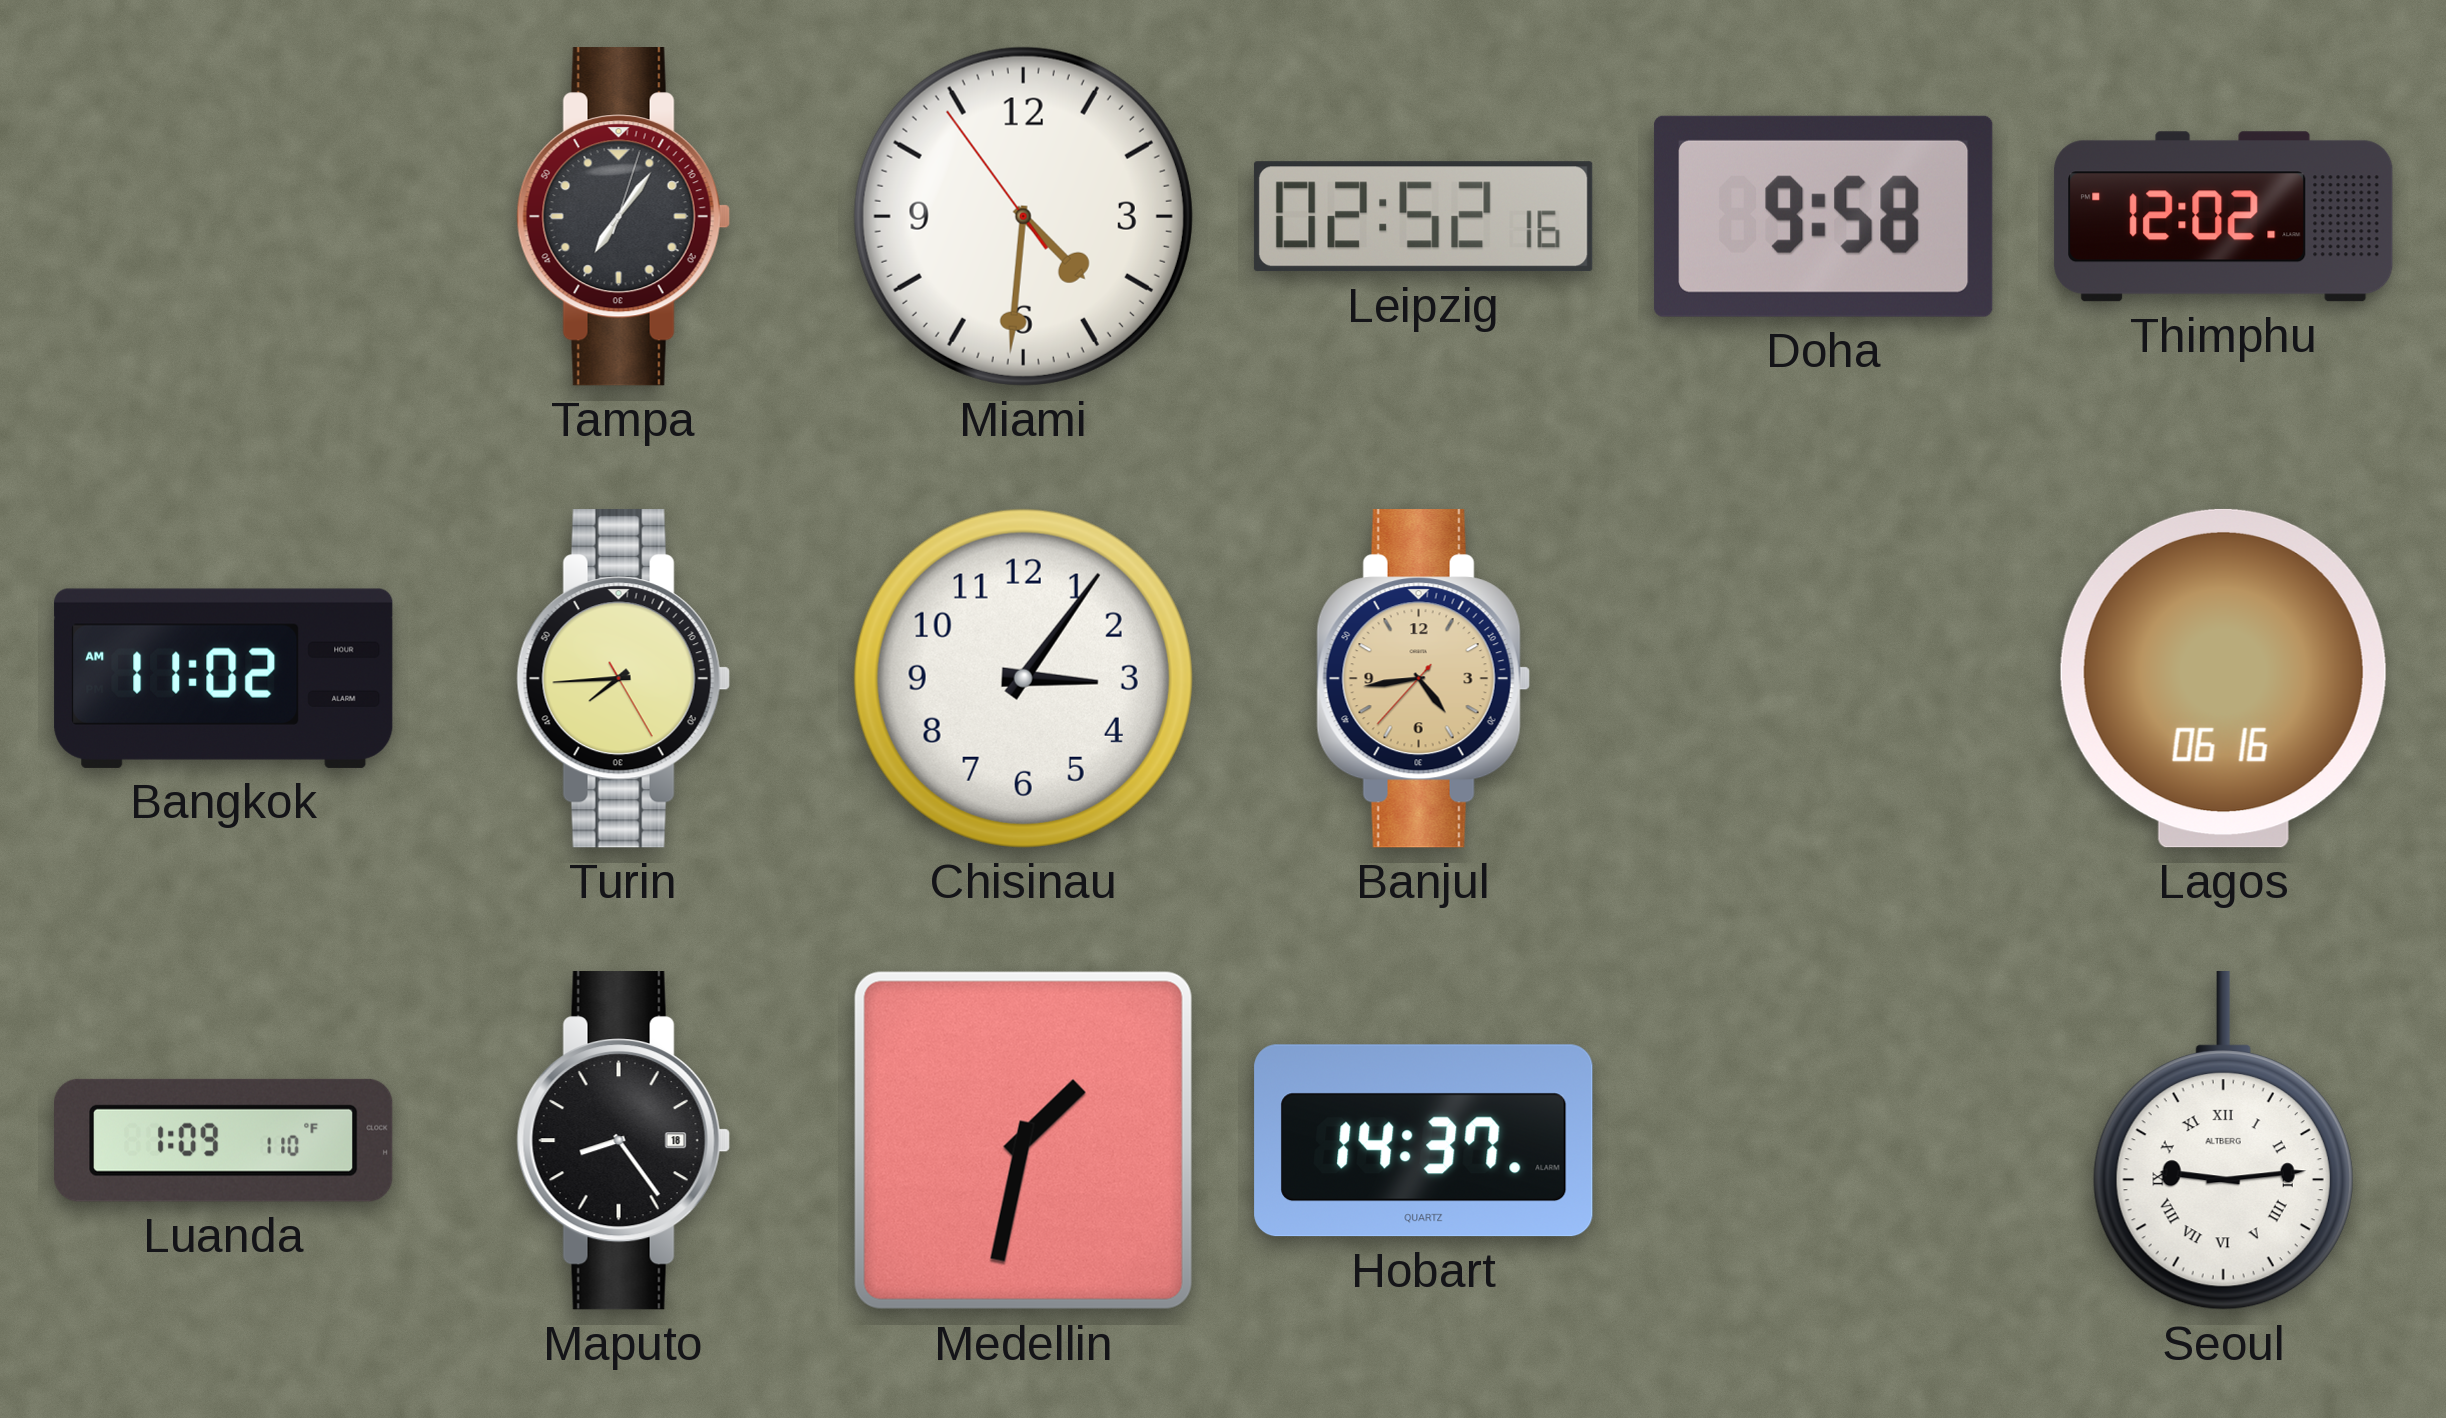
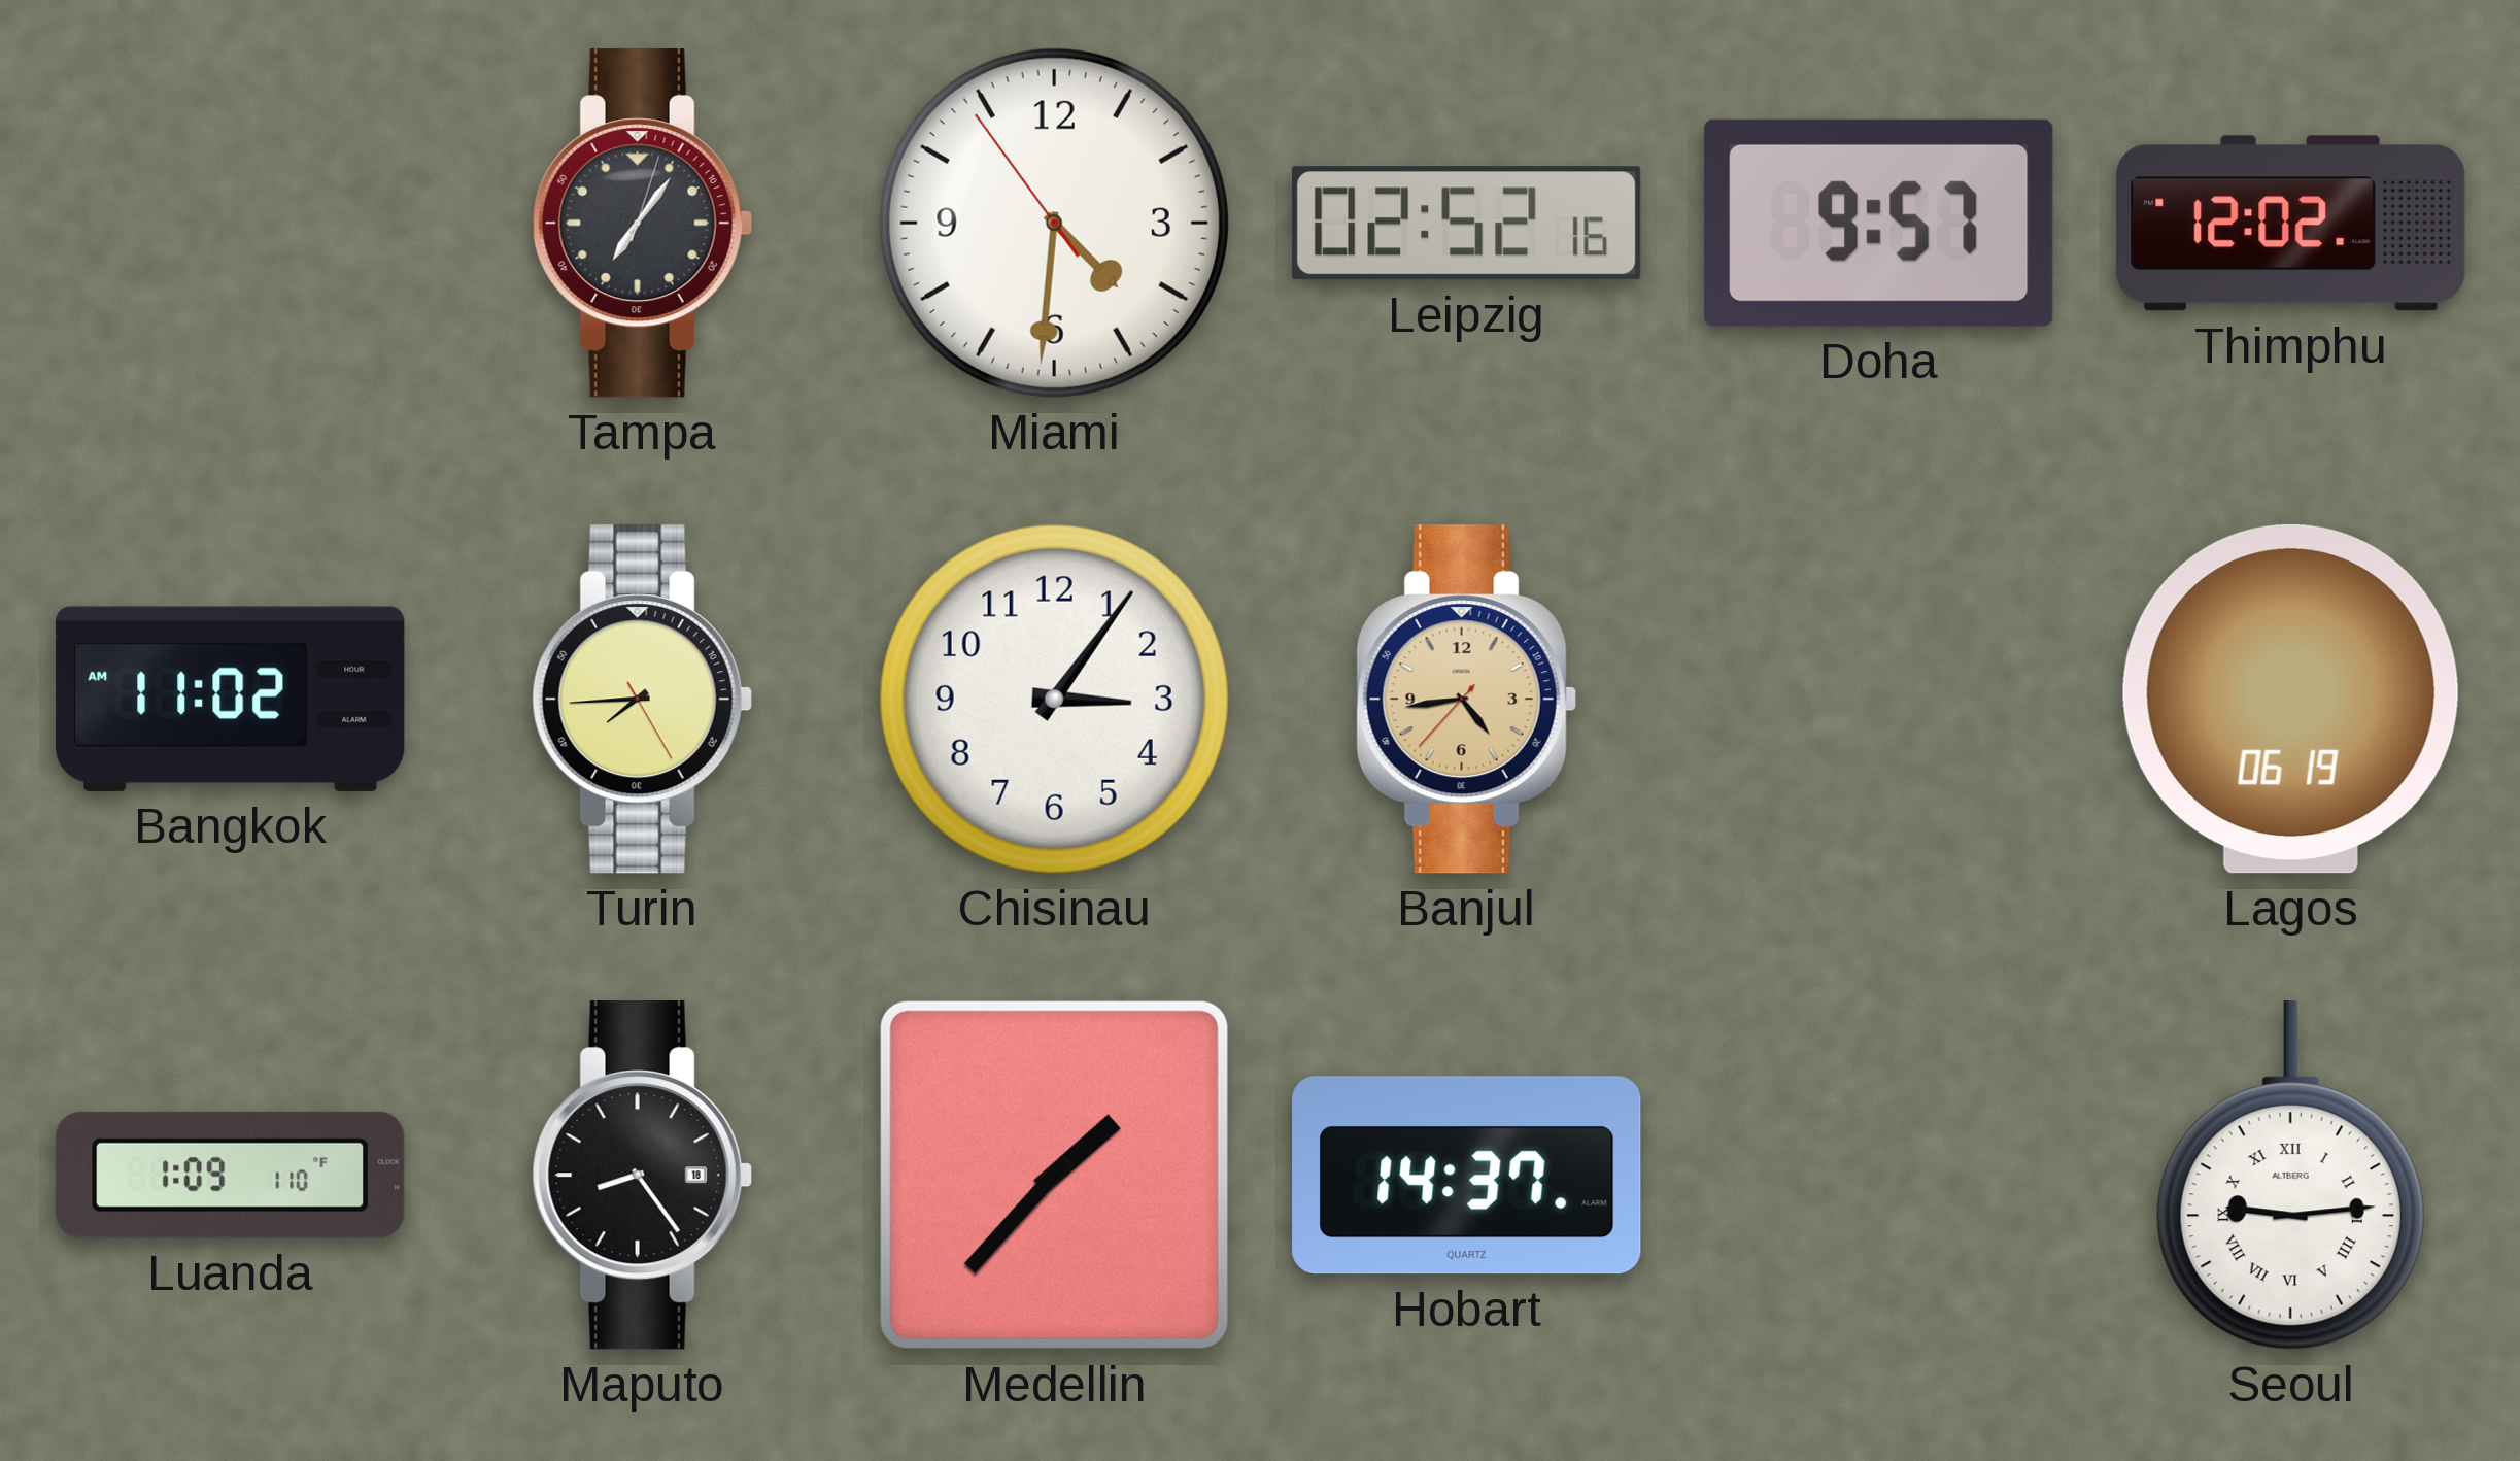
Doha: 9:58 -> 9:57 (1879, 223)
Lagos: 06:16 -> 06:19 (2290, 699)
Medellin: 1:32 -> 1:37 (1054, 1175)
